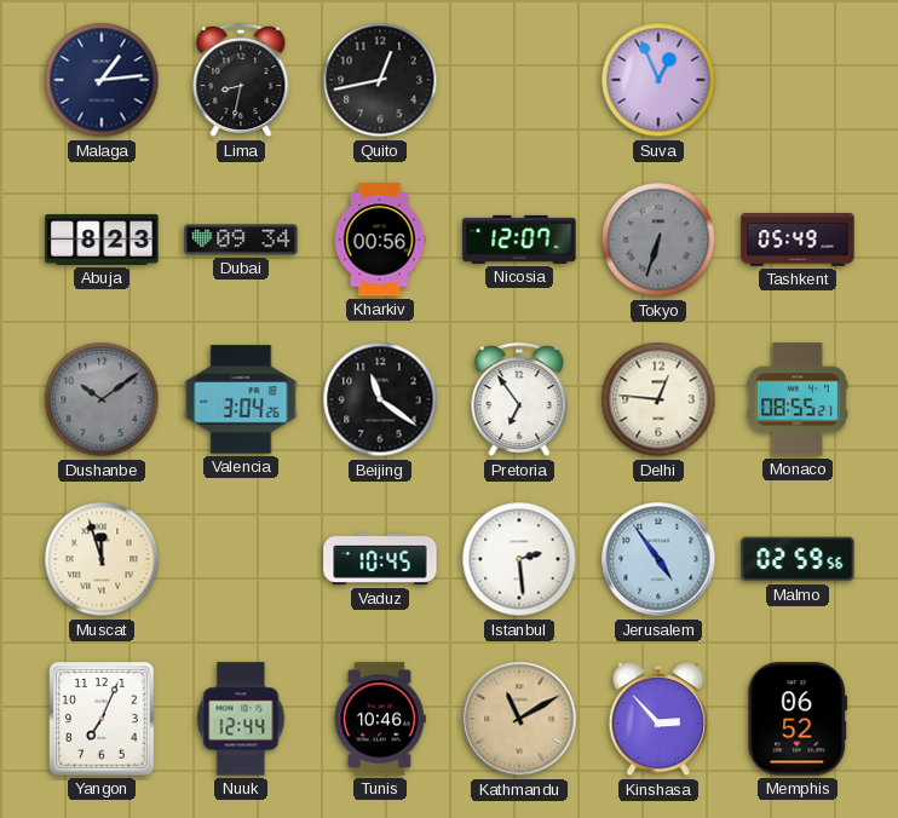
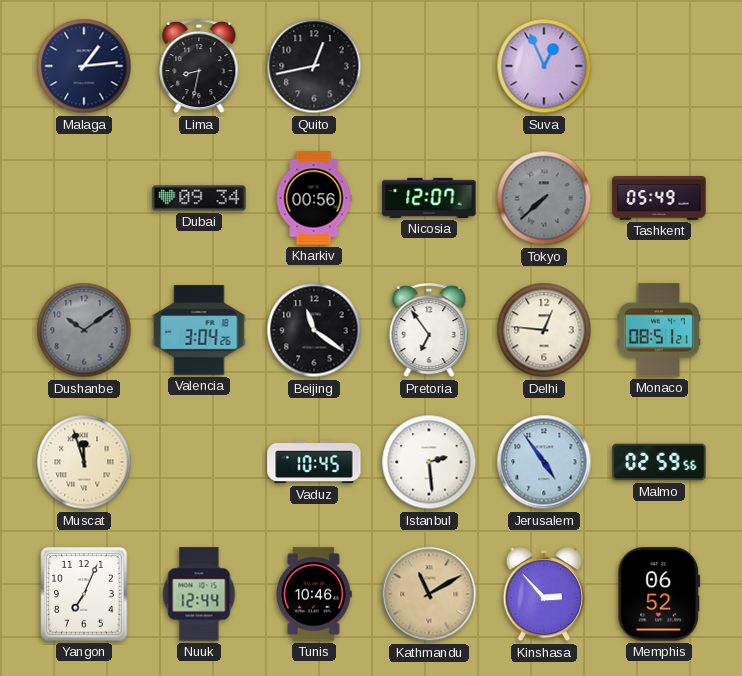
Abuja: 8:23 -> none (102, 240)
Tokyo: 6:33 -> 7:38 (544, 198)
Monaco: 08:55 -> 08:51 (659, 330)
